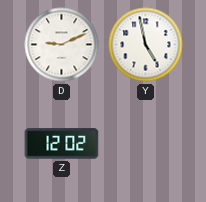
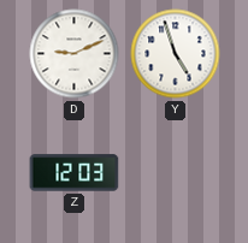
Y: 4:58 -> 4:57 (176, 54)
Z: 12:02 -> 12:03 (75, 173)
